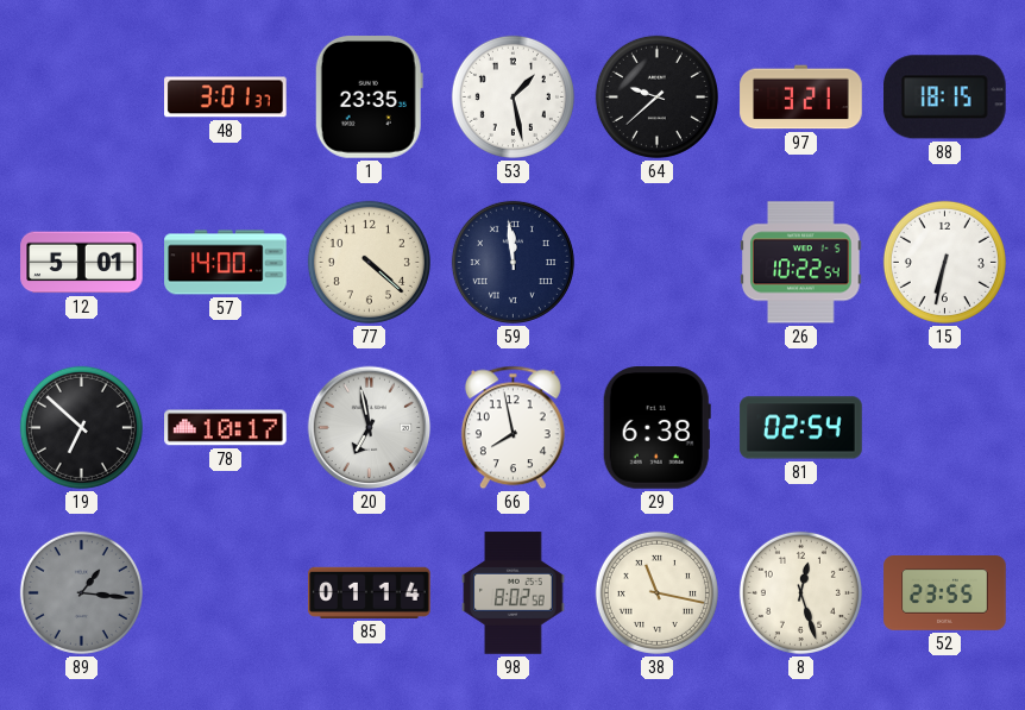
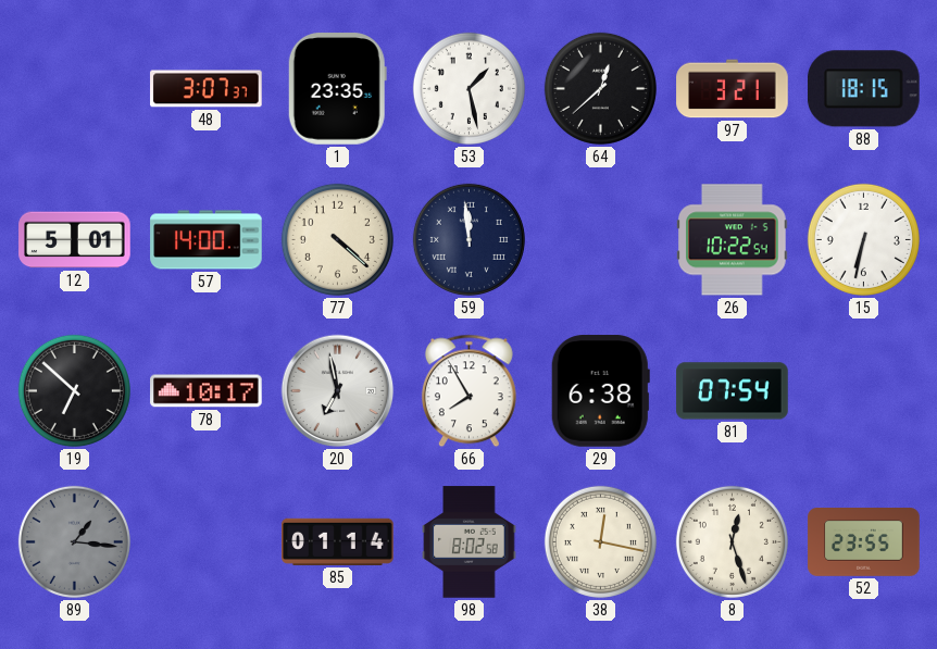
48: 3:01 -> 3:07 (207, 89)
64: 9:38 -> 12:38 (600, 88)
66: 7:58 -> 7:55 (469, 391)
81: 02:54 -> 07:54 (733, 391)
38: 11:17 -> 12:17 (600, 541)
